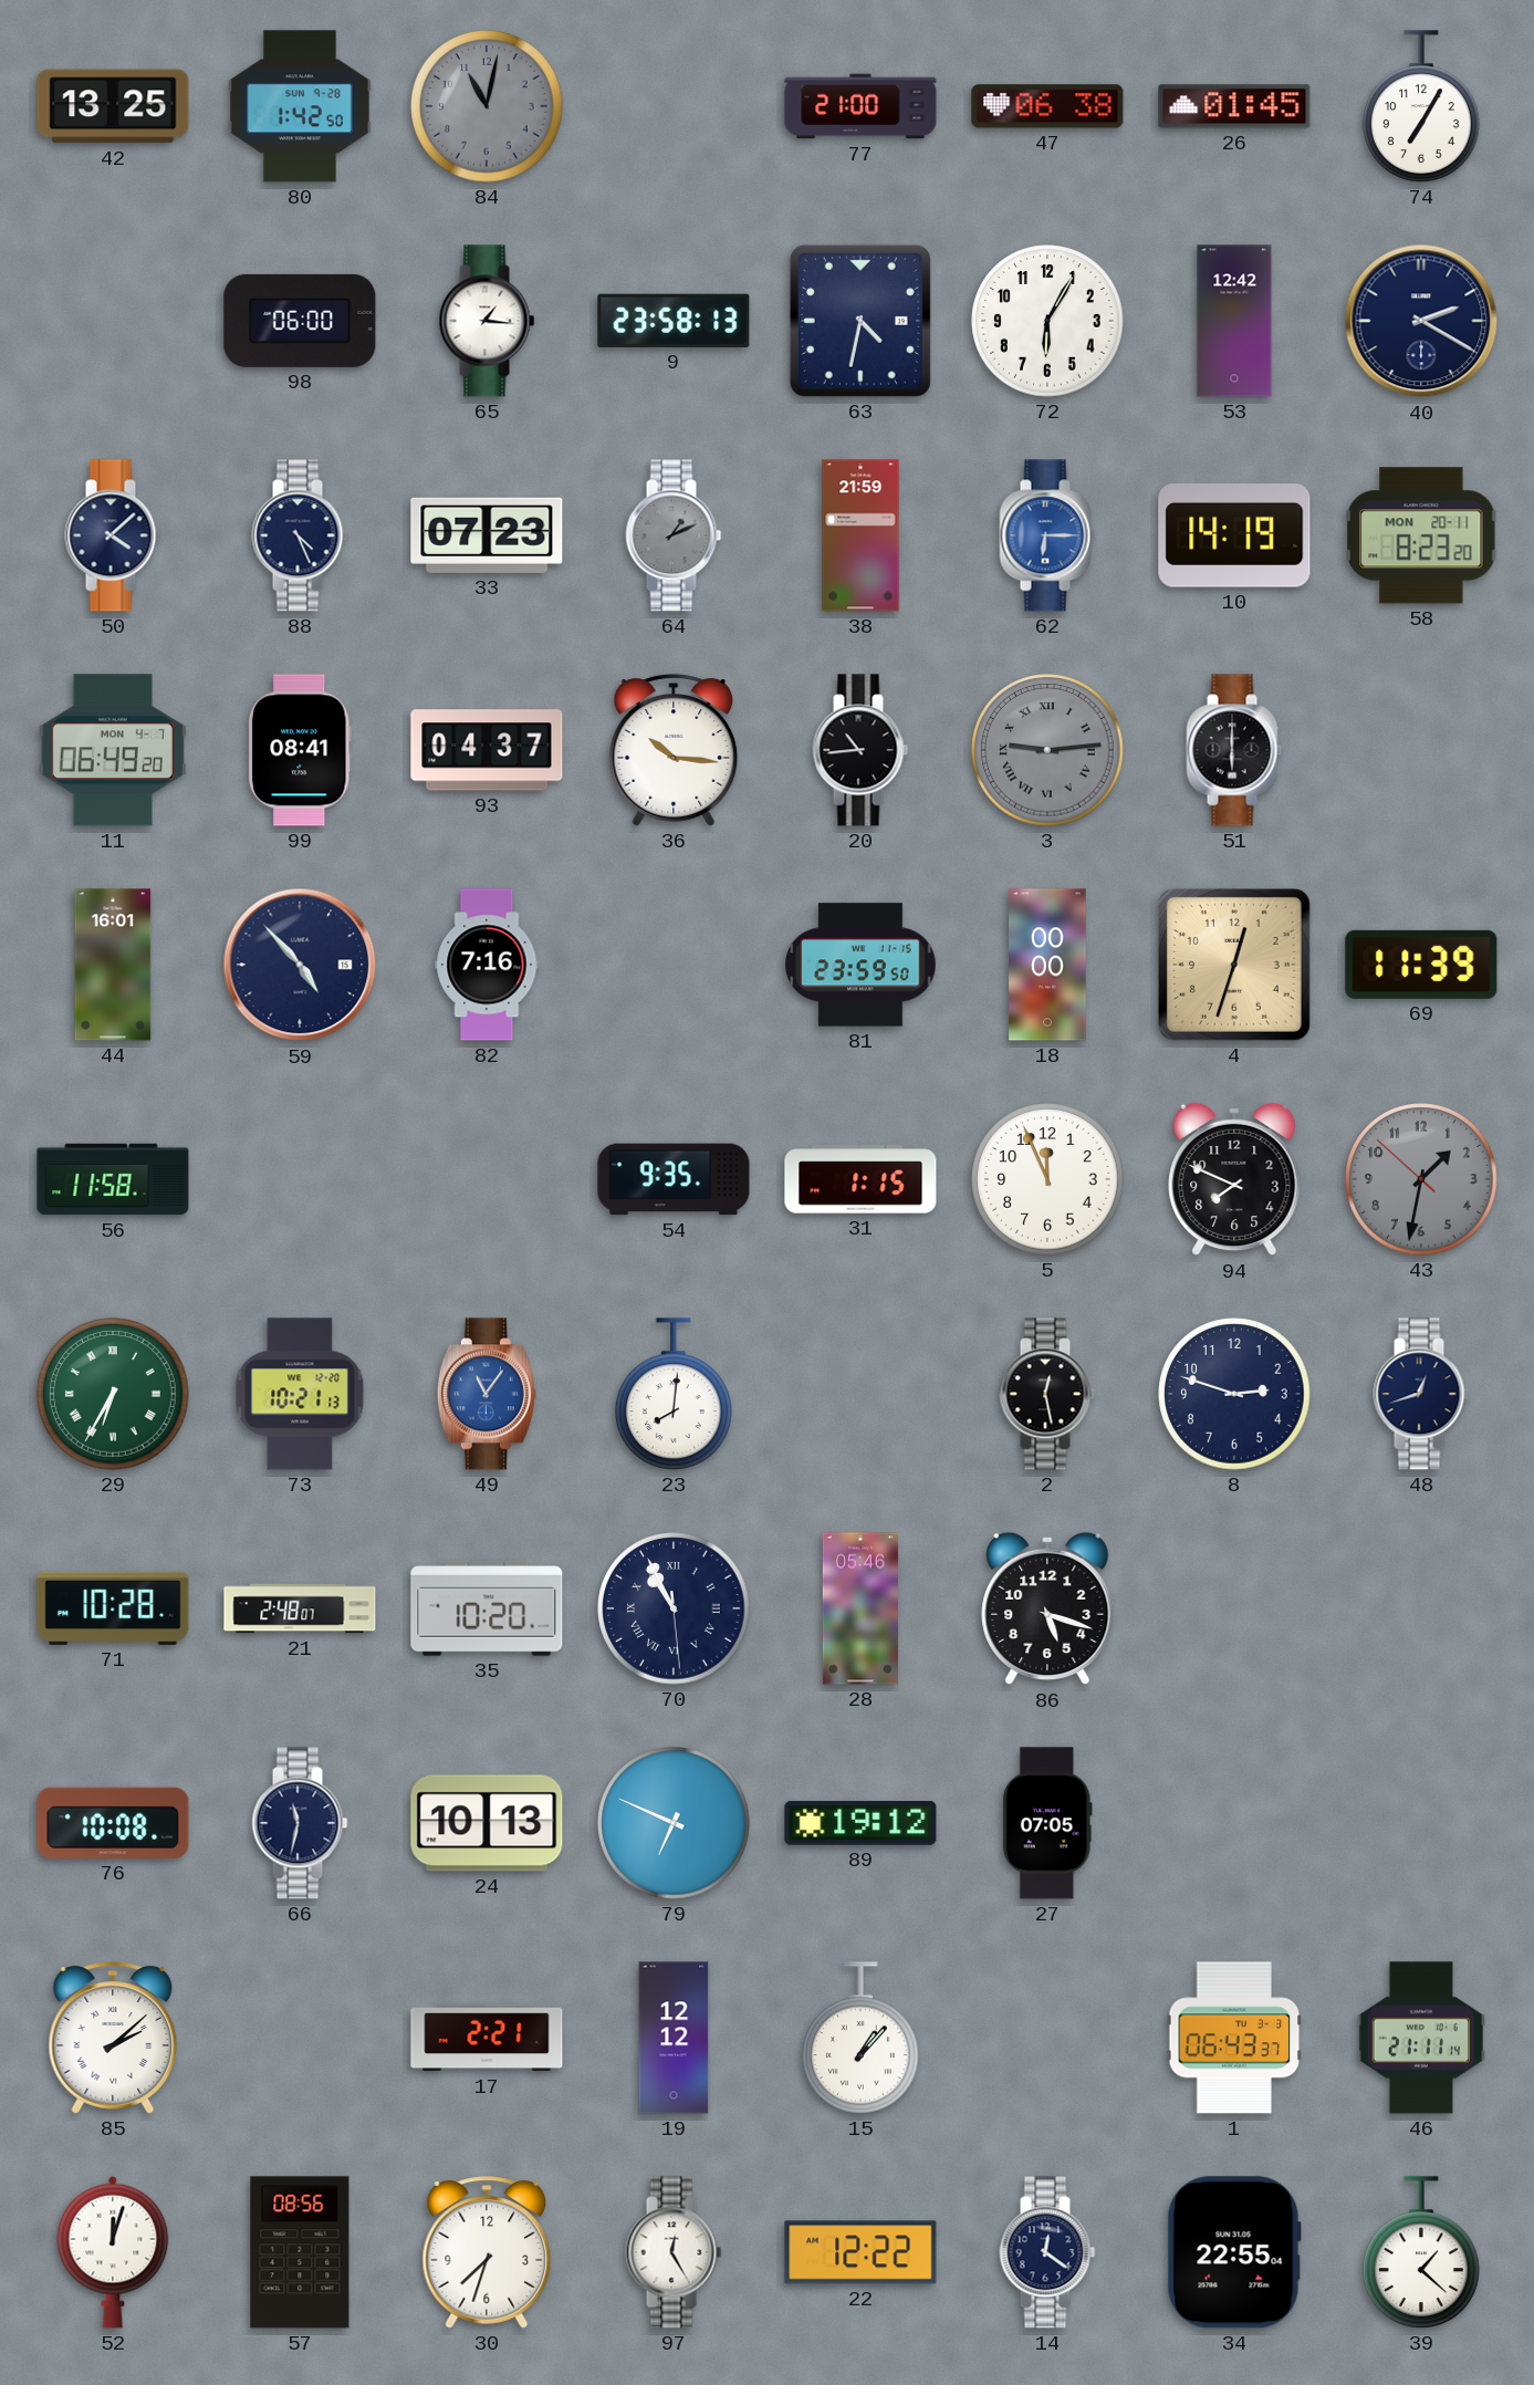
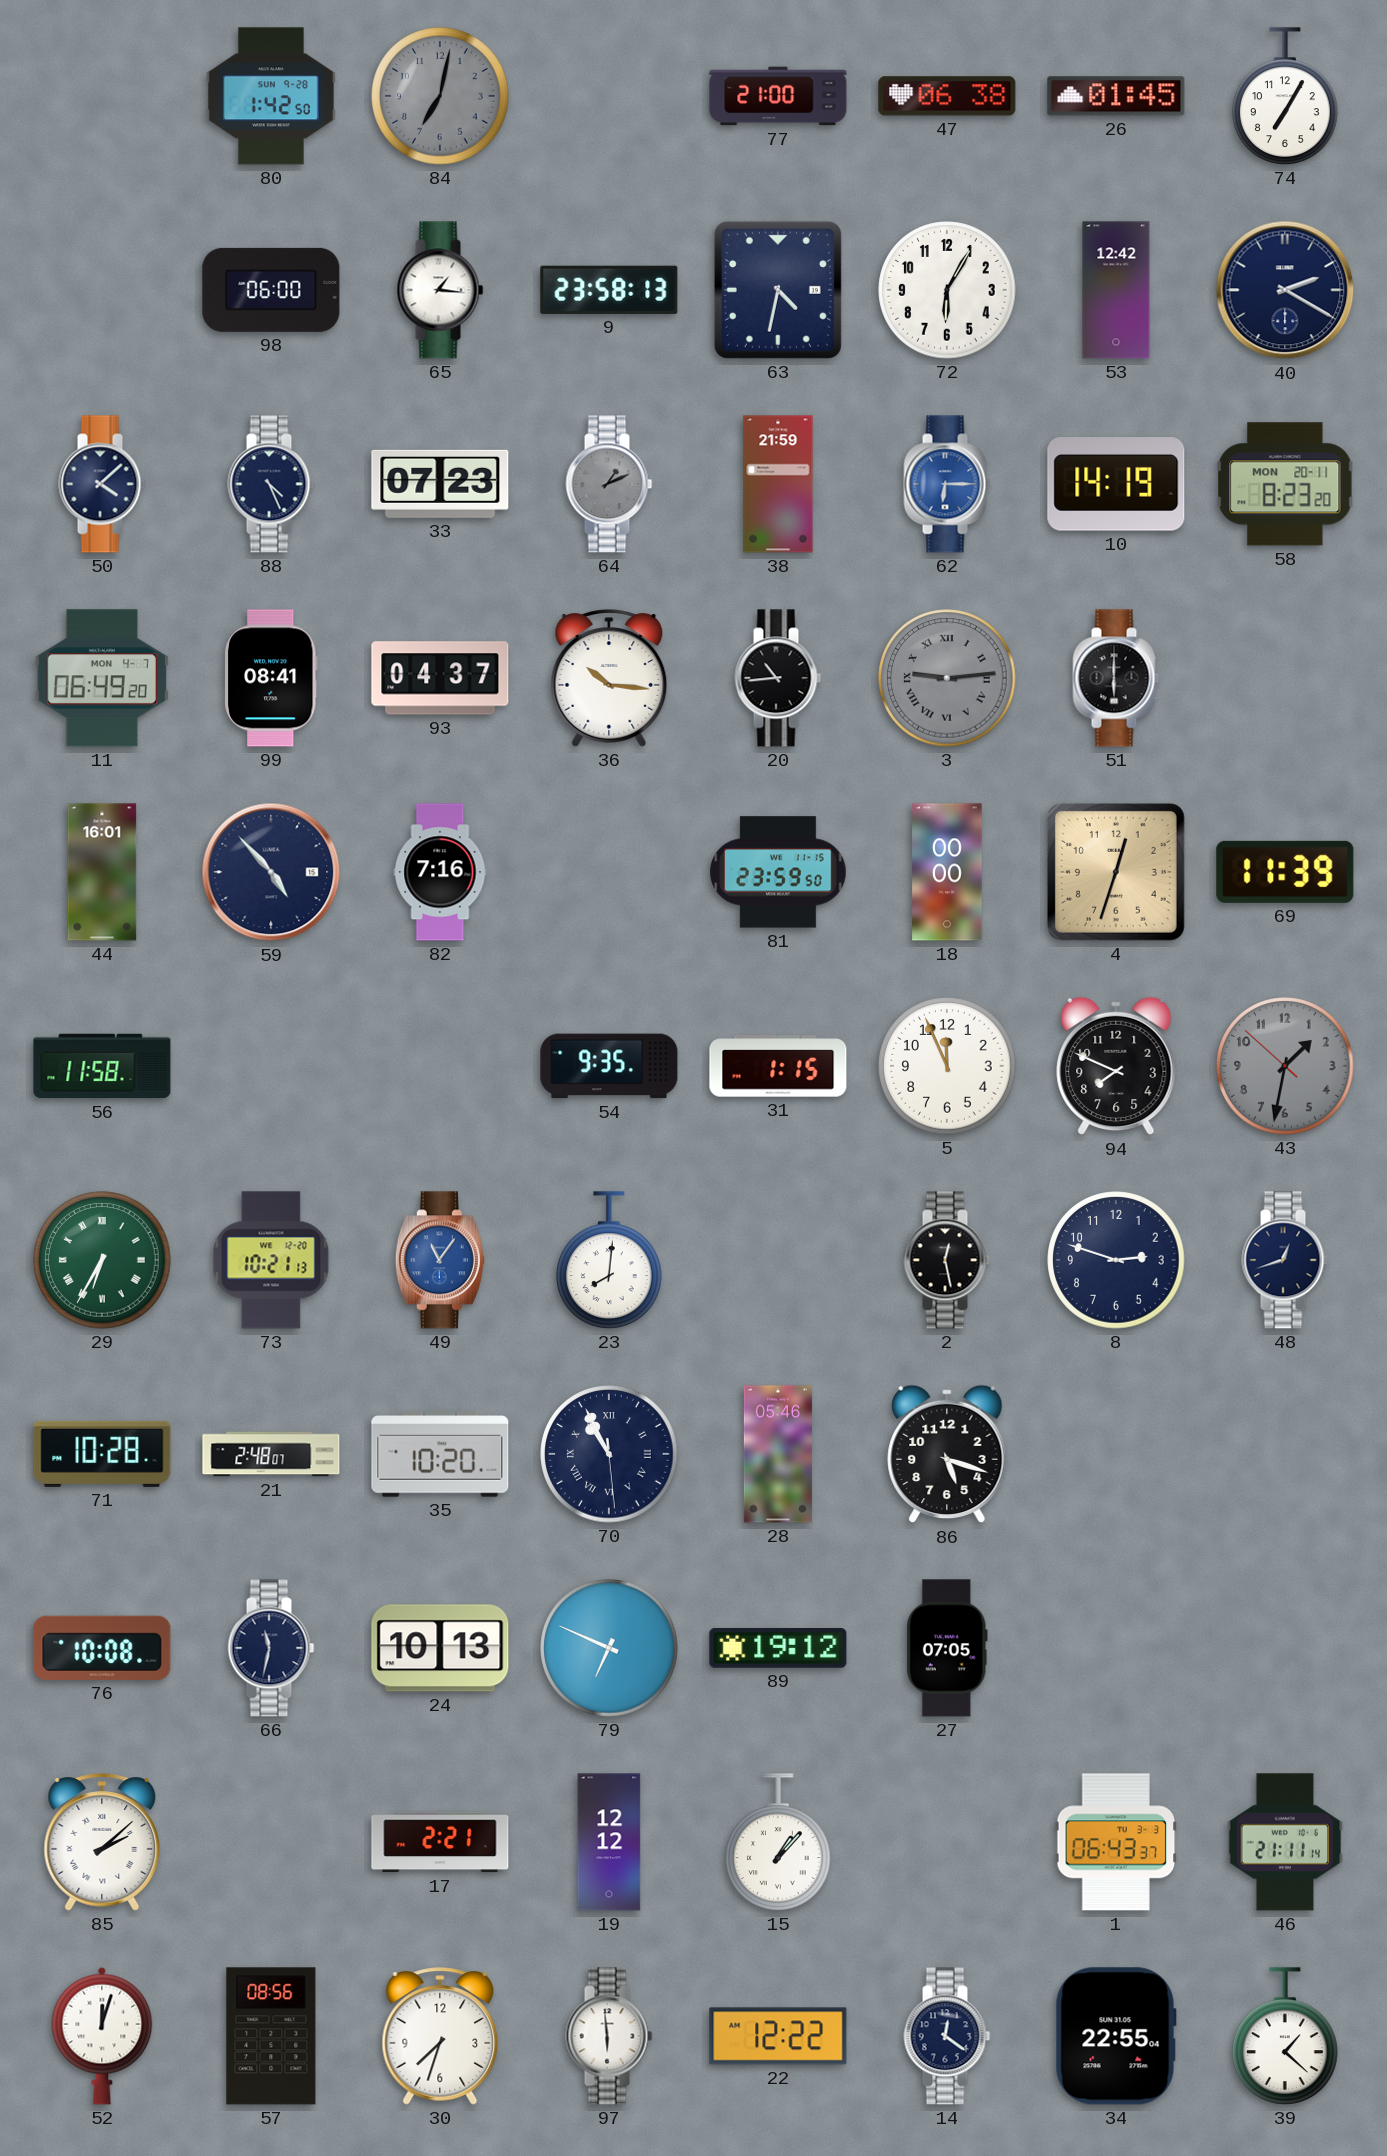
42: 13:25 -> none (113, 106)
84: 11:02 -> 7:02 (440, 96)
97: 12:25 -> 5:59 (609, 2036)
